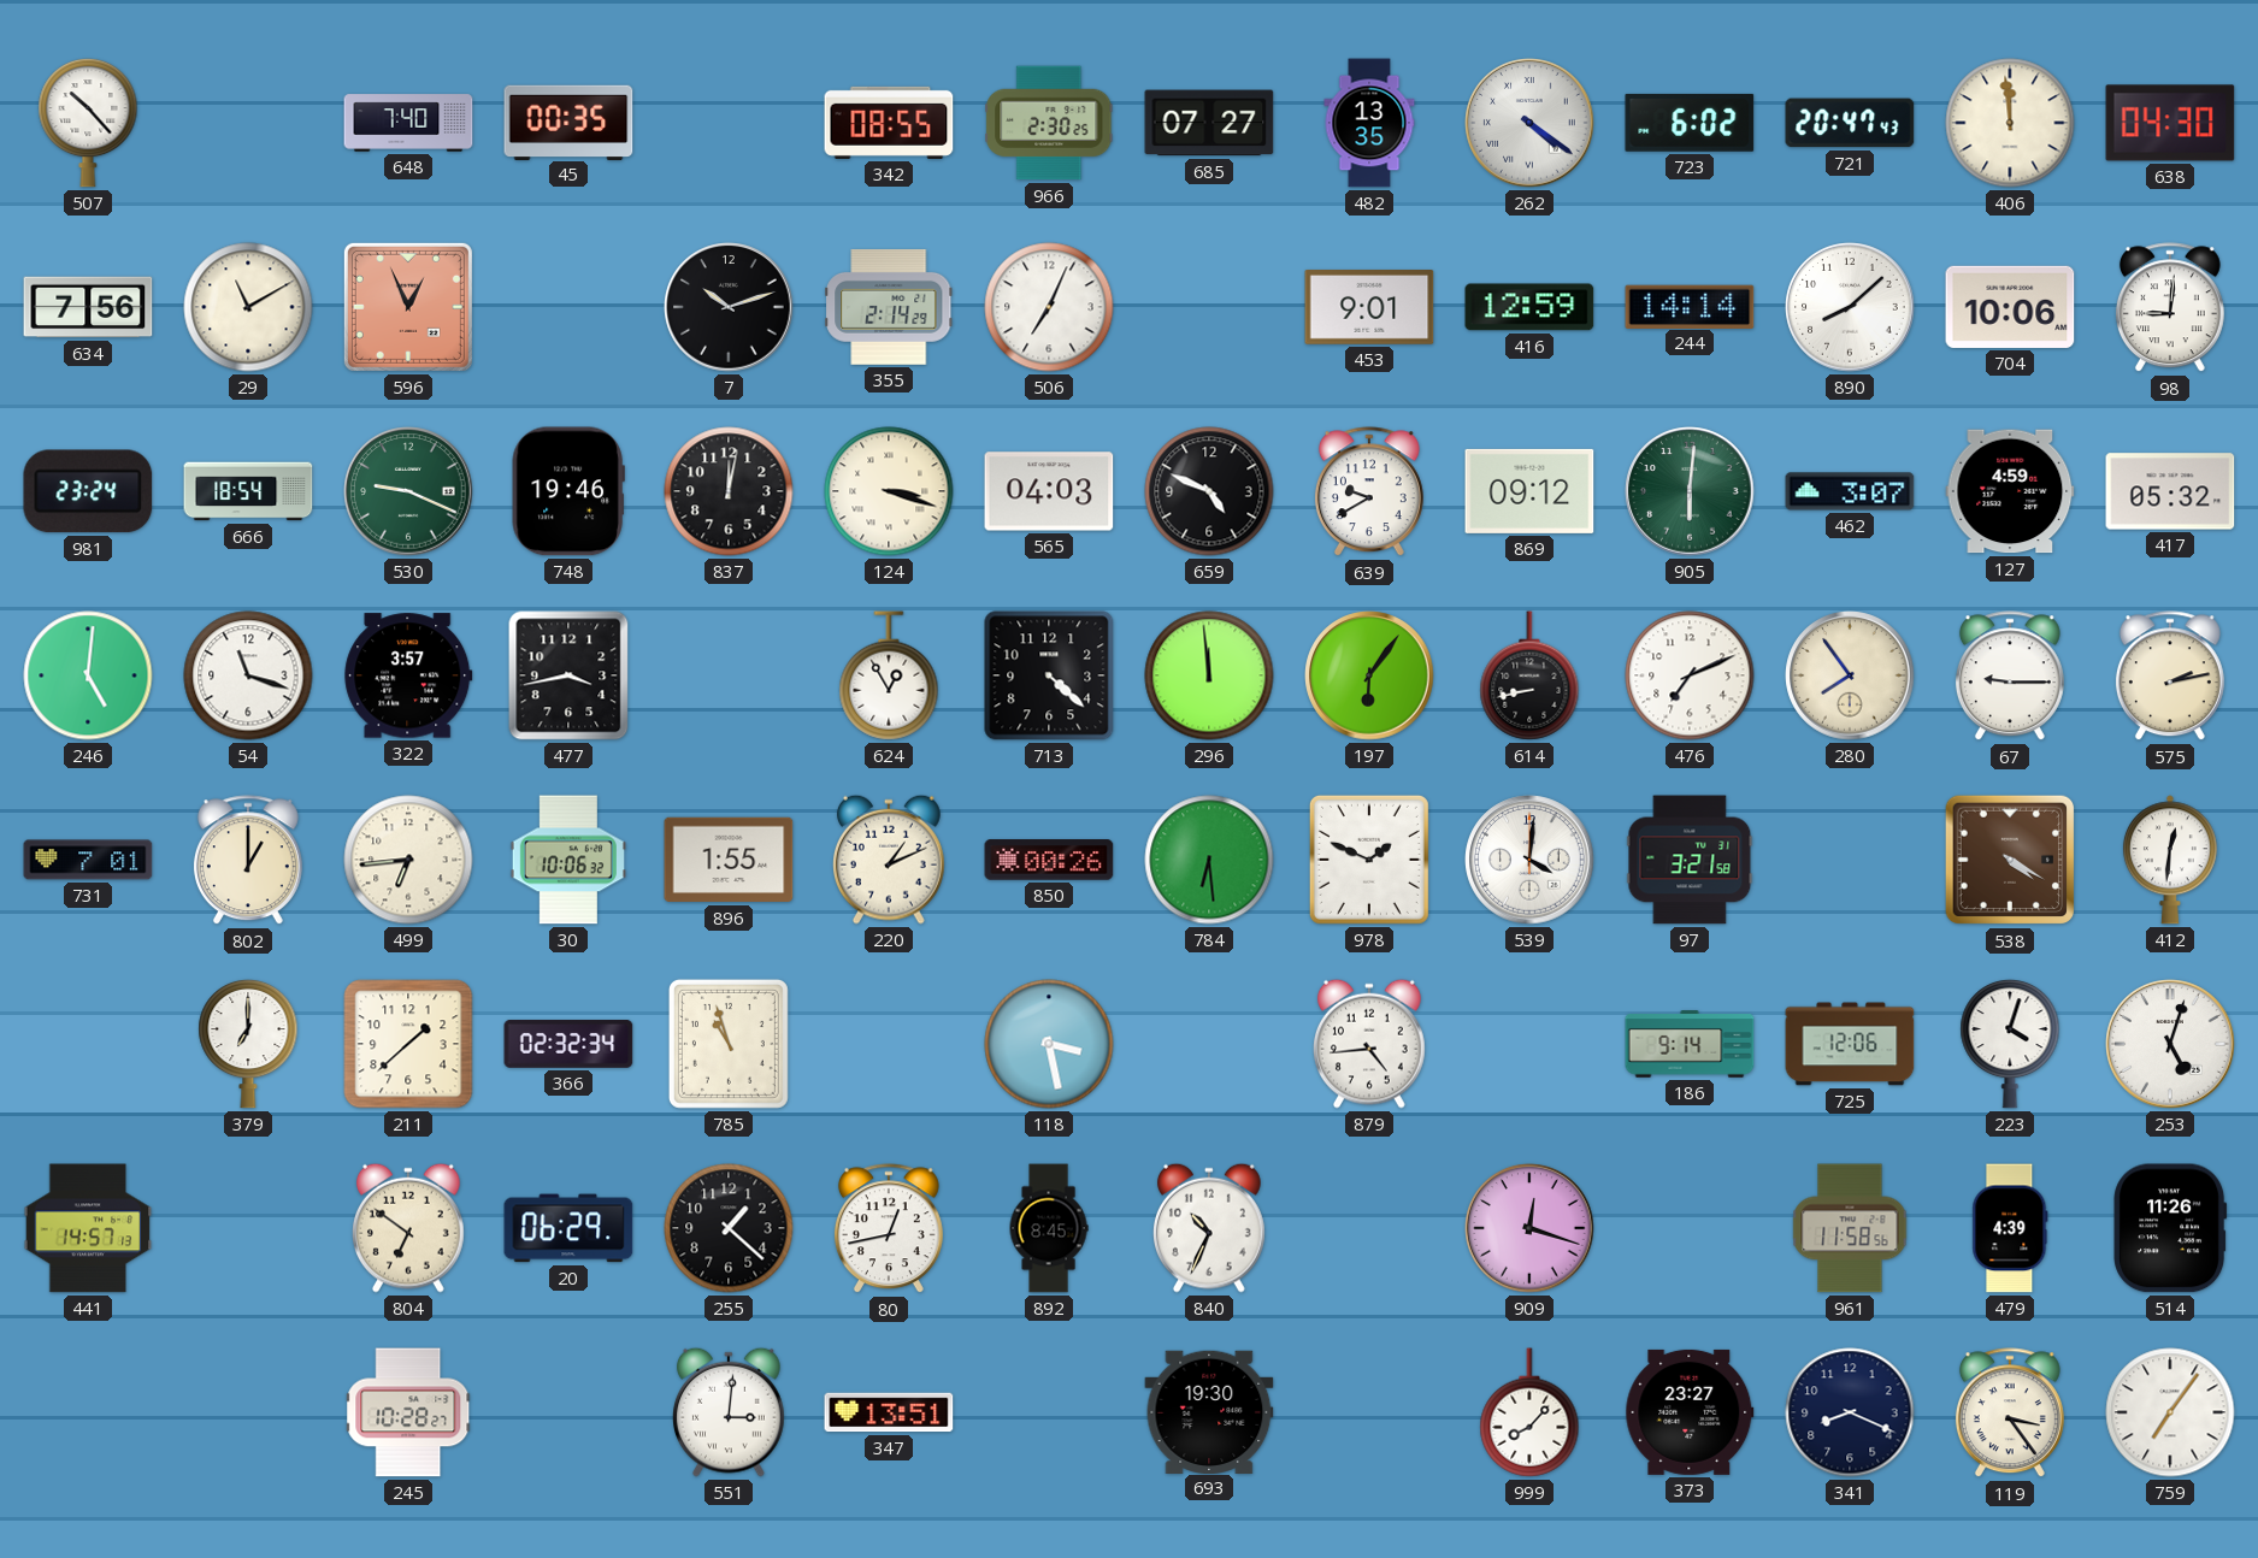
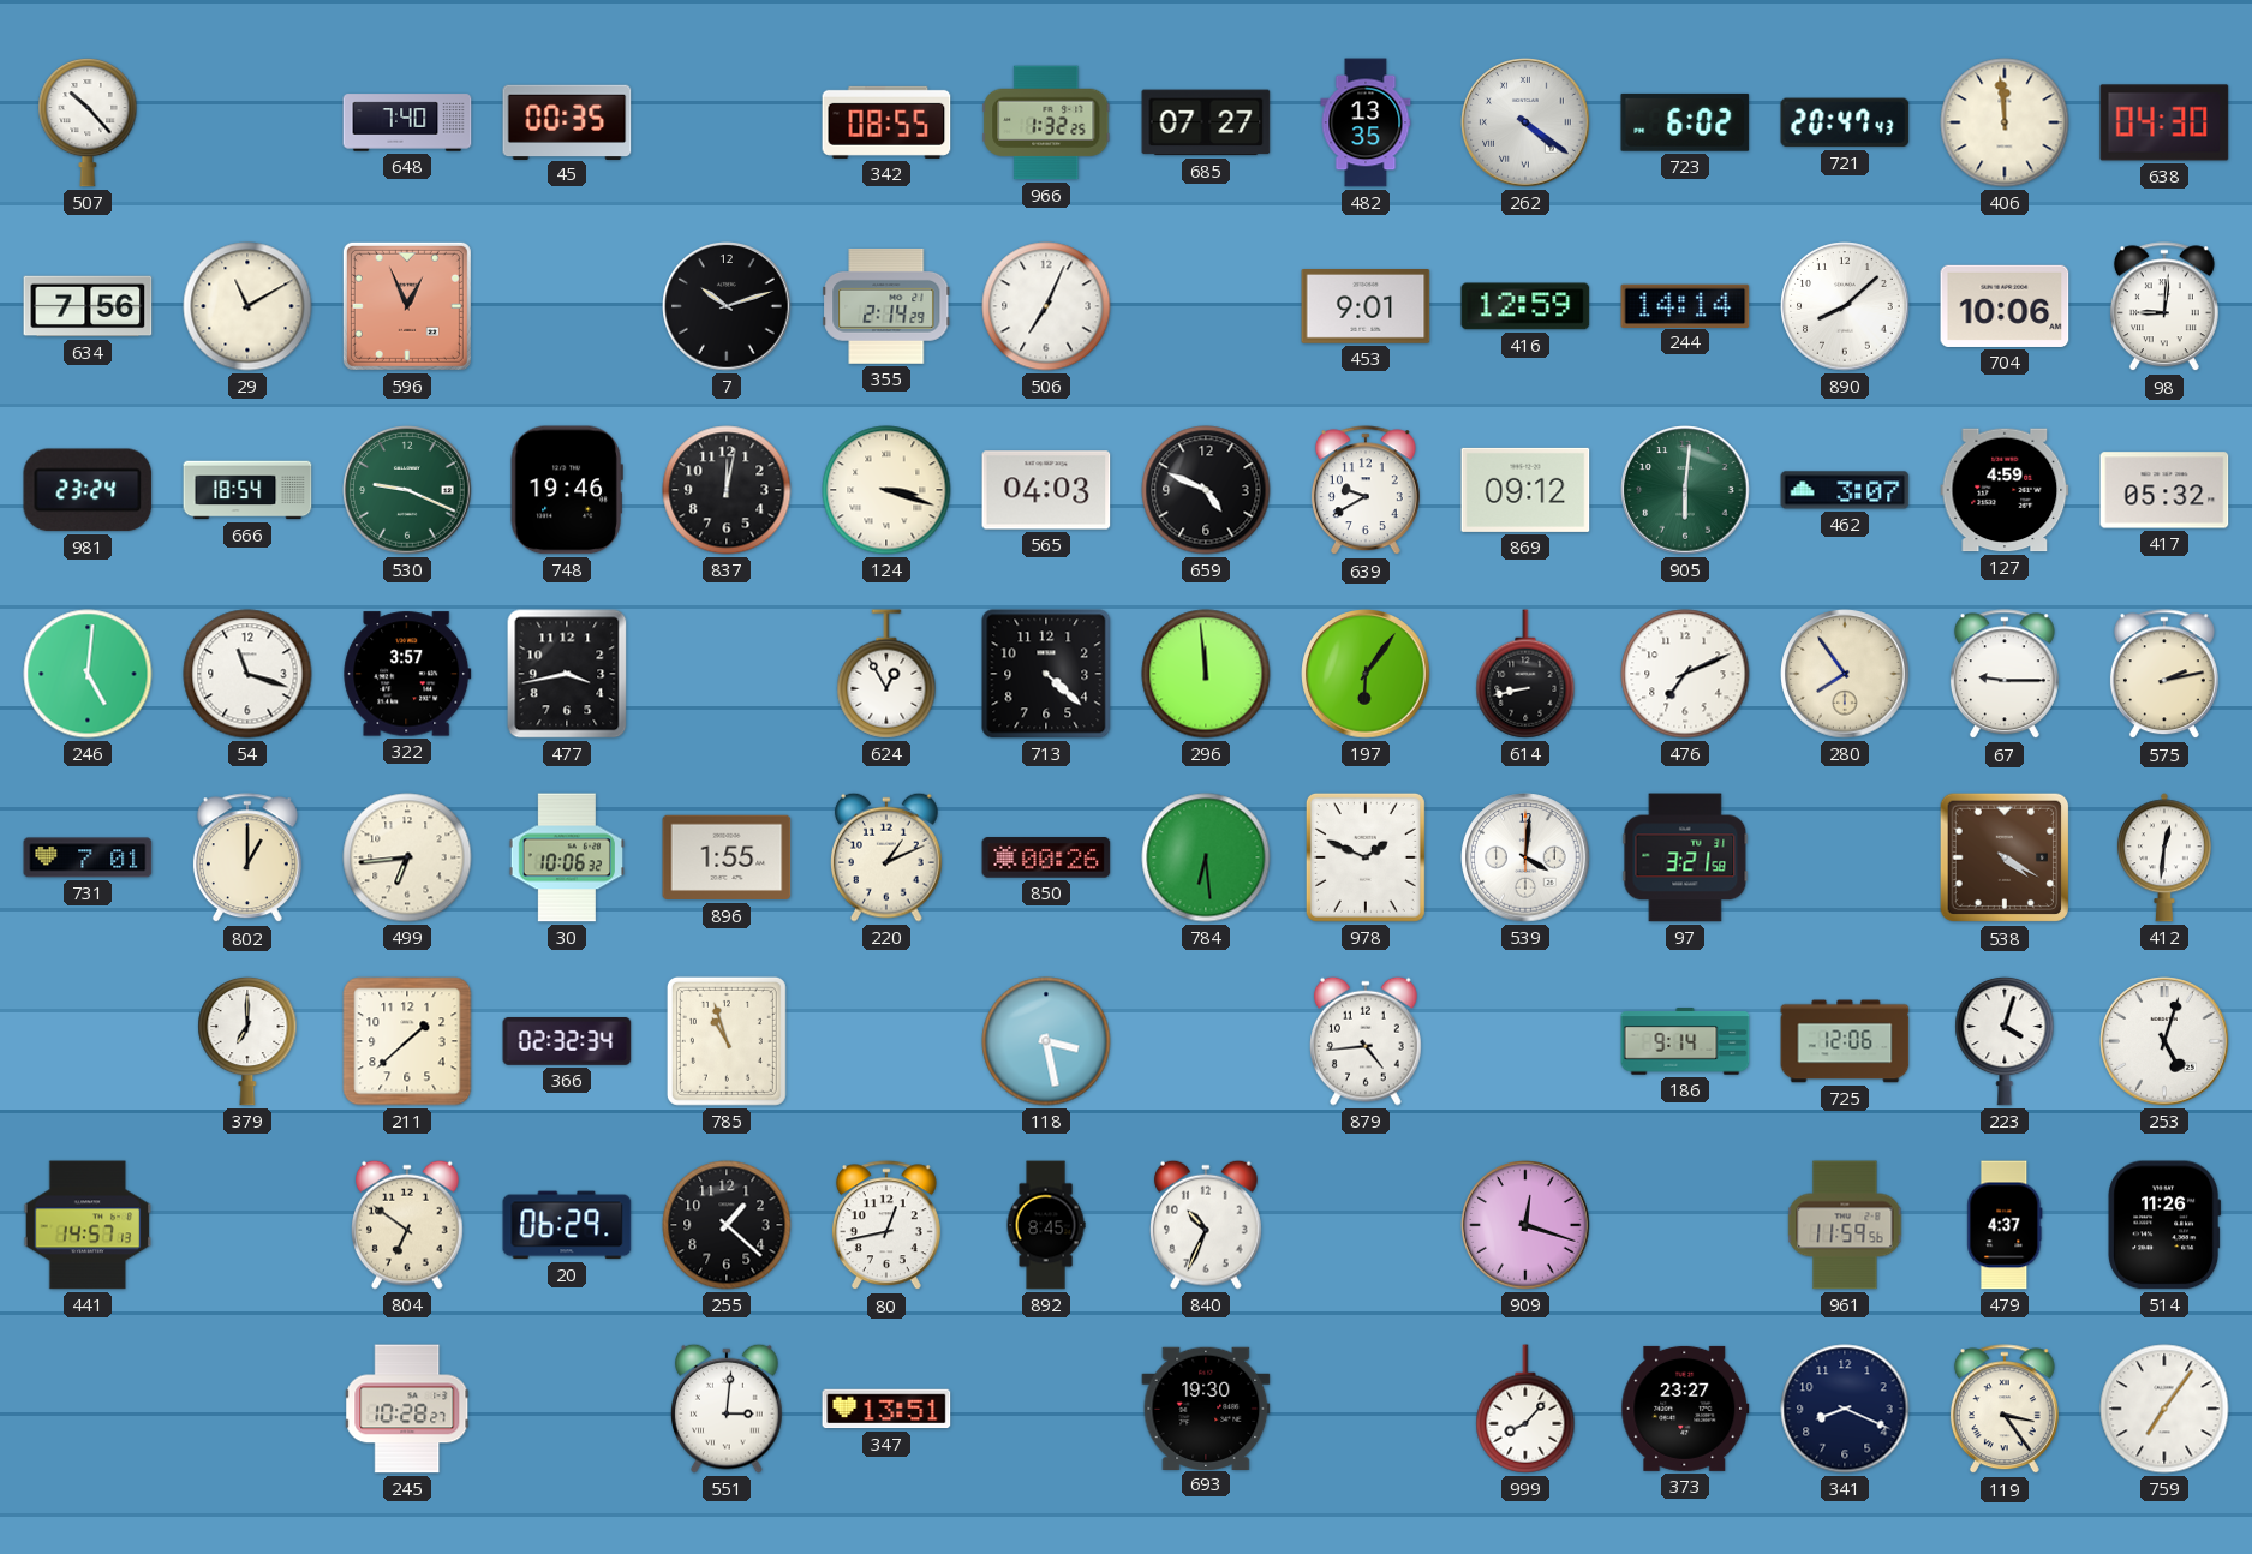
966: 2:30 -> 1:32 (1046, 122)
961: 11:58 -> 11:59 (1845, 1225)
479: 4:39 -> 4:37 (2005, 1225)
